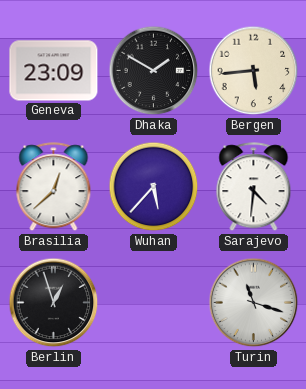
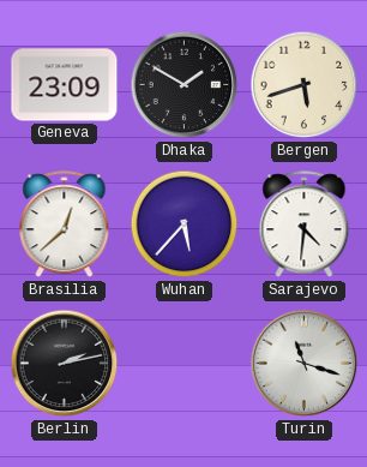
Bergen: 5:44 -> 5:42 (305, 85)
Berlin: 12:57 -> 2:13 (65, 364)
